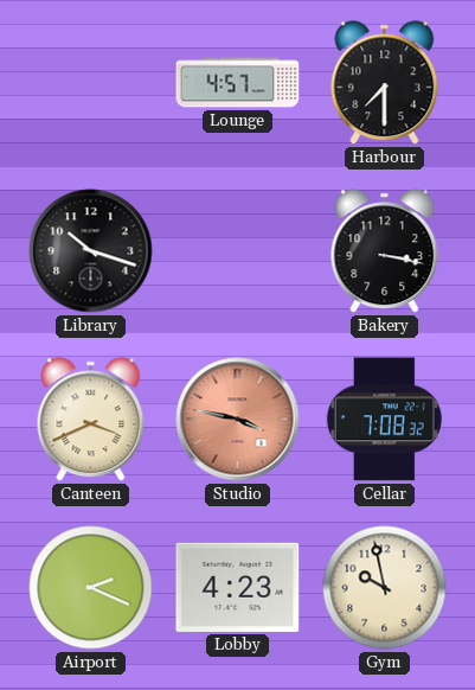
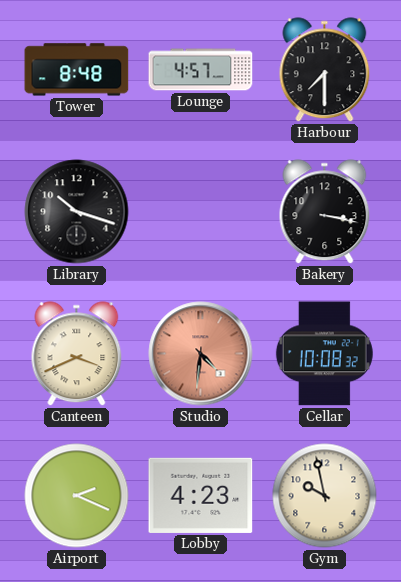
Tower: none -> 8:48 (77, 70)
Studio: 3:47 -> 4:31 (201, 354)
Cellar: 7:08 -> 10:08 (324, 354)
